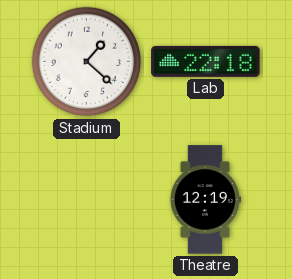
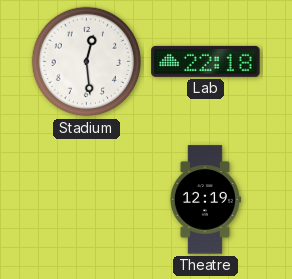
Stadium: 1:22 -> 12:29 (87, 62)
